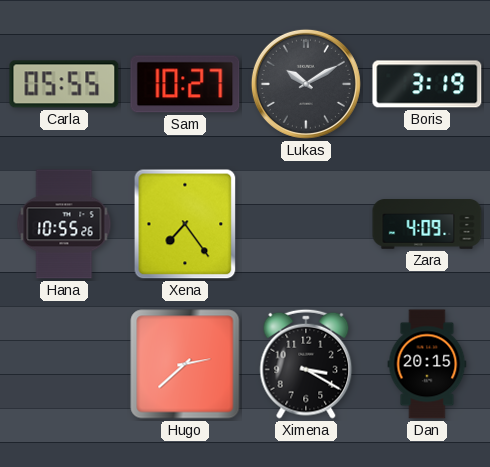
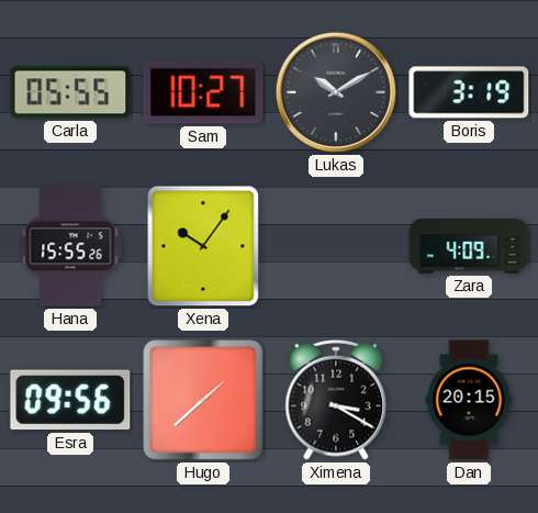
Hana: 10:55 -> 15:55 (70, 246)
Xena: 7:24 -> 10:06 (203, 246)
Esra: none -> 09:56 (70, 400)
Hugo: 2:38 -> 1:38 (203, 400)
